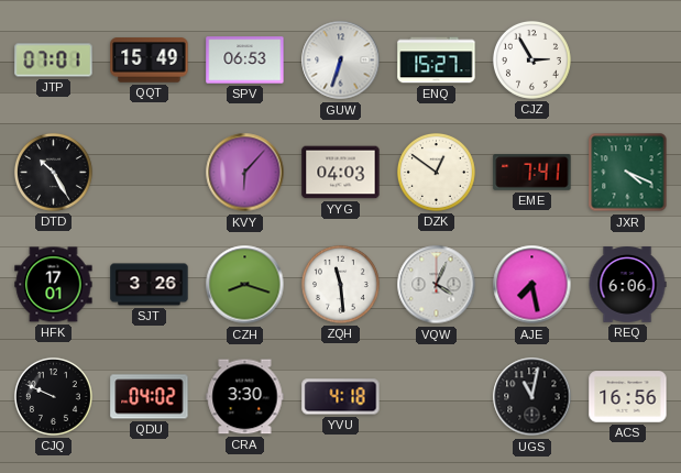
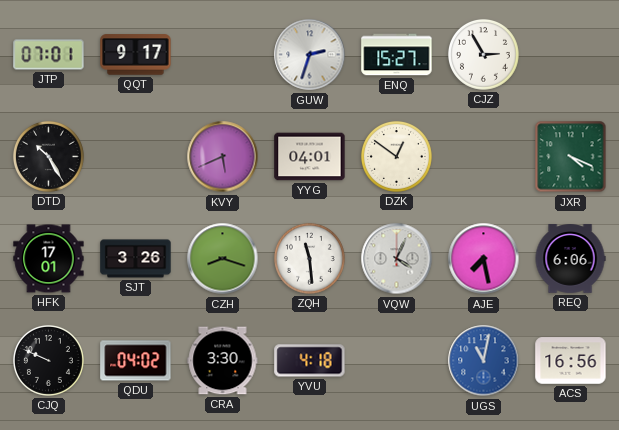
QQT: 15:49 -> 9:17 (136, 55)
SPV: 06:53 -> none (245, 61)
GUW: 6:33 -> 2:33 (310, 55)
KVY: 6:07 -> 5:41 (223, 157)
YYG: 04:03 -> 04:01 (310, 157)
EME: 7:41 -> none (532, 173)
UGS dial: black -> blue (484, 361)
